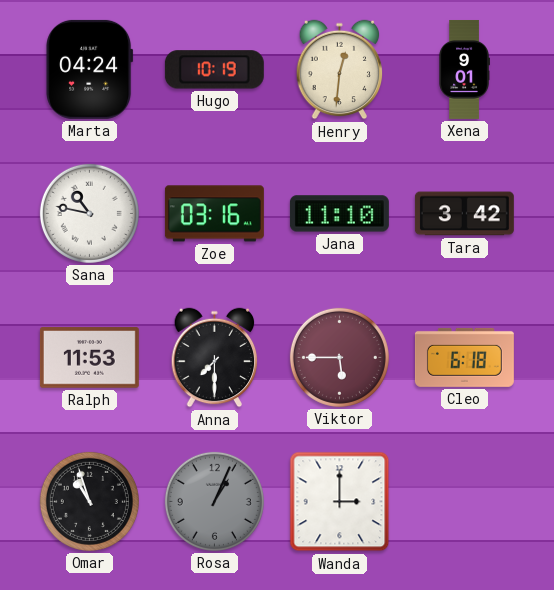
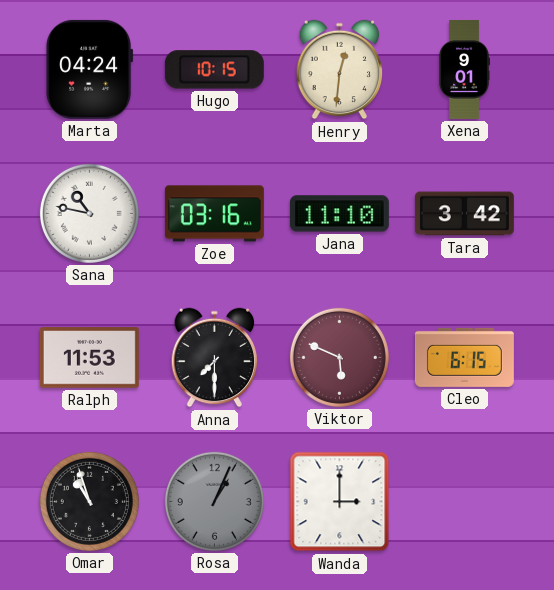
Hugo: 10:19 -> 10:15 (214, 70)
Viktor: 5:45 -> 5:49 (339, 357)
Cleo: 6:18 -> 6:15 (464, 357)
